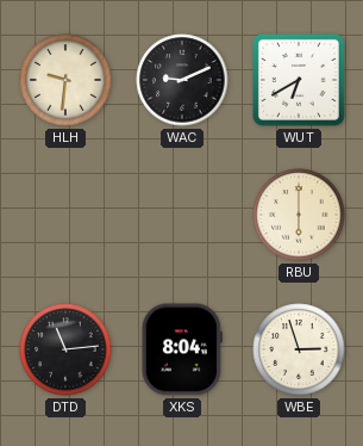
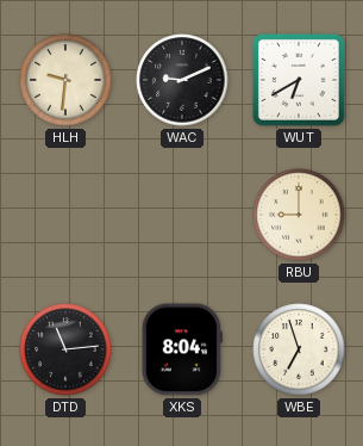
RBU: 6:00 -> 9:00 (299, 215)
WBE: 2:57 -> 6:57 (299, 349)
